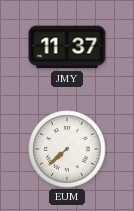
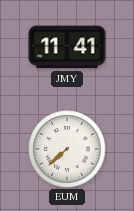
JMY: 11:37 -> 11:41 (67, 47)
